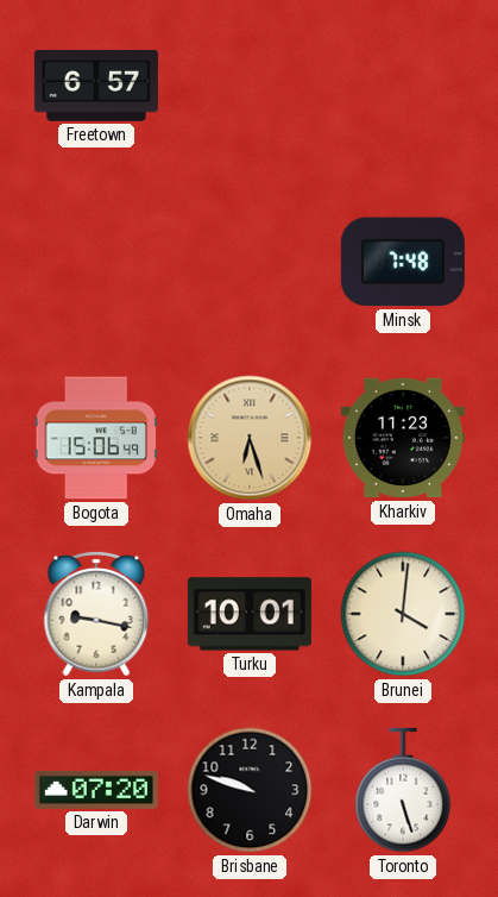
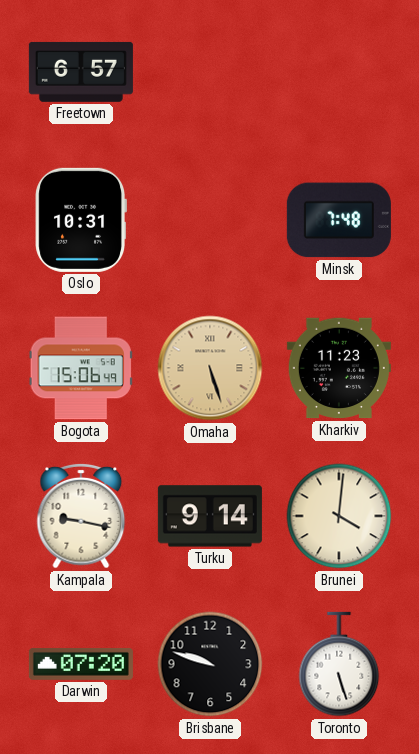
Oslo: none -> 10:31 (81, 220)
Omaha: 6:27 -> 5:27 (210, 368)
Turku: 10:01 -> 9:14 (210, 516)
